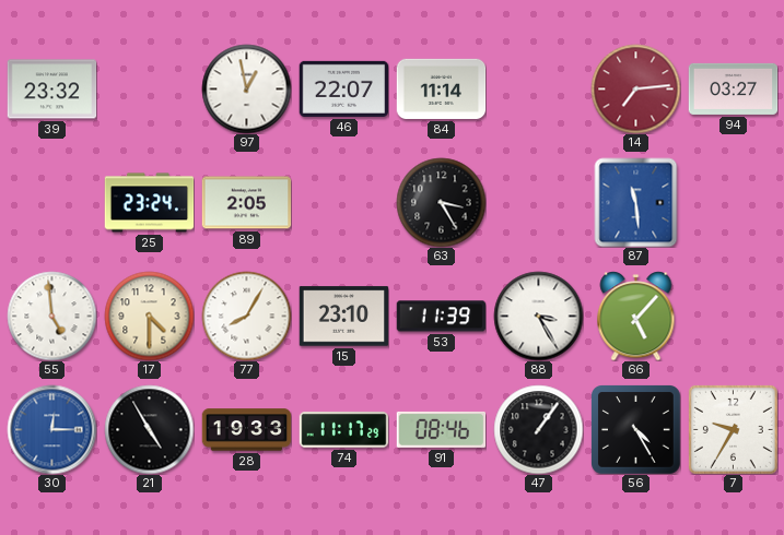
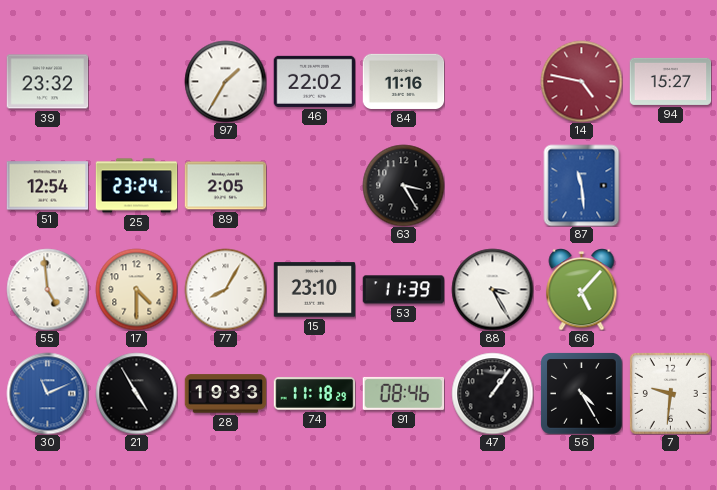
97: 12:58 -> 1:35 (225, 81)
46: 22:07 -> 22:02 (314, 81)
84: 11:14 -> 11:16 (403, 81)
14: 7:14 -> 4:47 (581, 81)
94: 03:27 -> 15:27 (670, 81)
51: none -> 12:54 (47, 186)
30: 12:15 -> 11:11 (47, 393)
74: 11:17 -> 11:18 (314, 394)
7: 9:35 -> 9:31 (670, 393)
